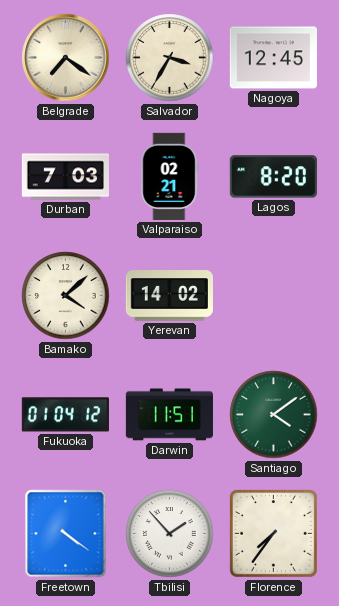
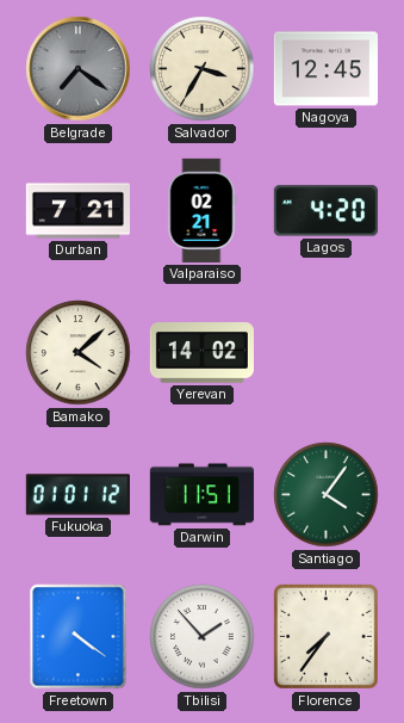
Belgrade dial: cream -> grey (79, 69)
Durban: 7:03 -> 7:21 (77, 211)
Lagos: 8:20 -> 4:20 (325, 211)
Fukuoka: 01:04 -> 01:01 (77, 495)
Santiago: 4:09 -> 4:06 (327, 495)
